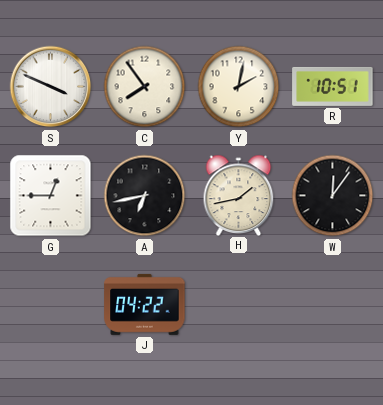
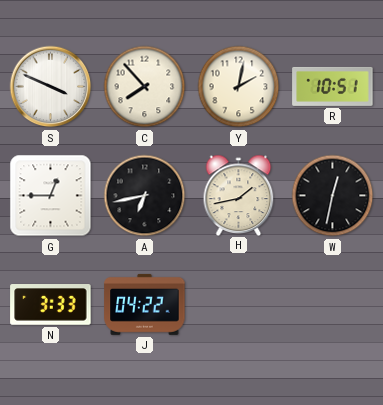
C: 7:54 -> 7:53 (145, 87)
W: 12:06 -> 12:32 (333, 196)
N: none -> 3:33 (51, 305)
